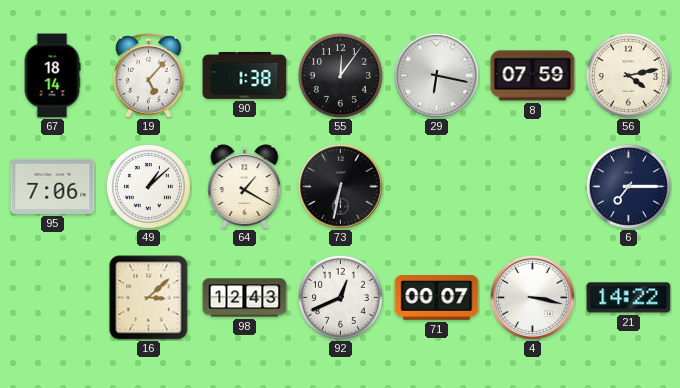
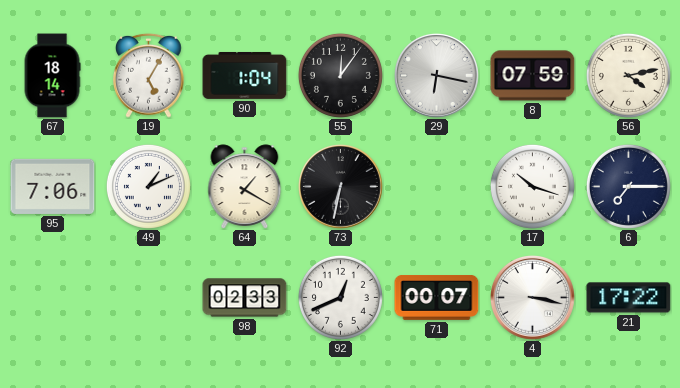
19: 5:07 -> 5:05 (149, 75)
90: 1:38 -> 1:04 (245, 75)
49: 1:08 -> 1:11 (148, 186)
17: none -> 10:18 (532, 186)
16: 3:08 -> none (149, 298)
98: 12:43 -> 02:33 (245, 298)
21: 14:22 -> 17:22 (629, 298)
